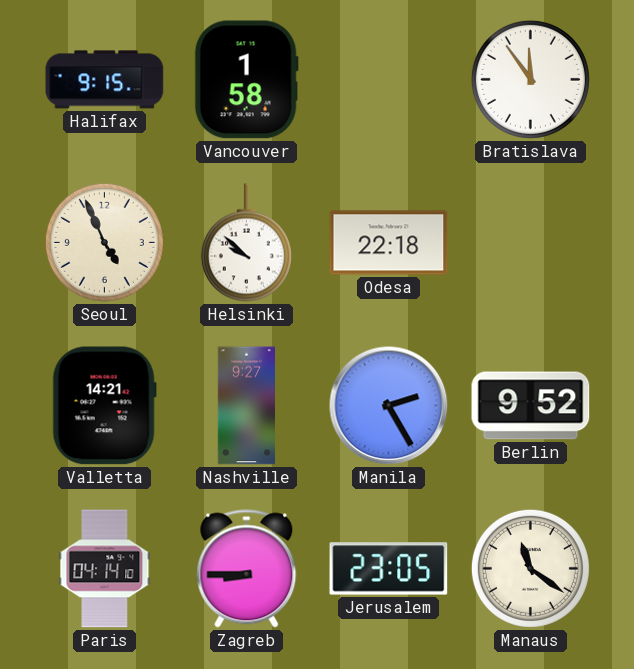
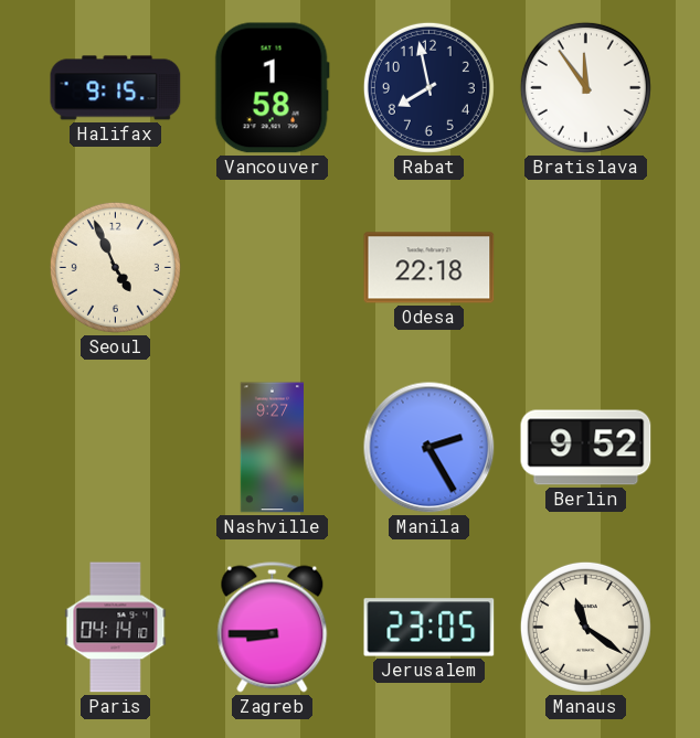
Rabat: none -> 7:58 (428, 87)
Helsinki: 9:52 -> none (246, 243)
Valletta: 14:21 -> none (104, 406)
